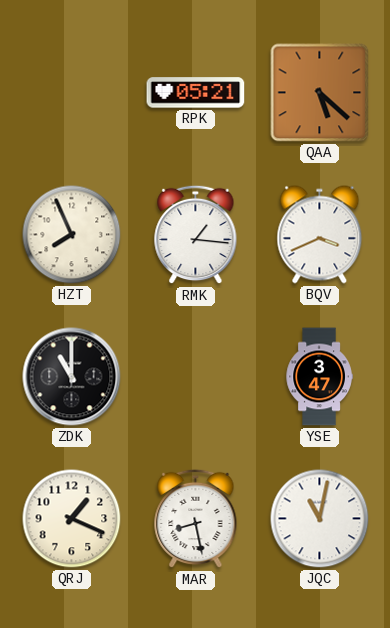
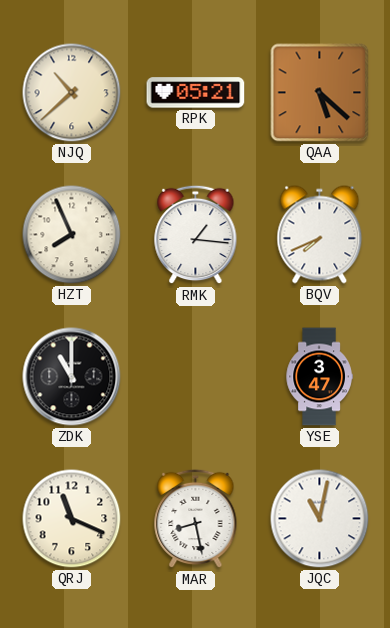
NJQ: none -> 10:38 (72, 93)
BQV: 3:41 -> 7:41 (320, 235)
QRJ: 1:19 -> 11:19 (72, 519)
